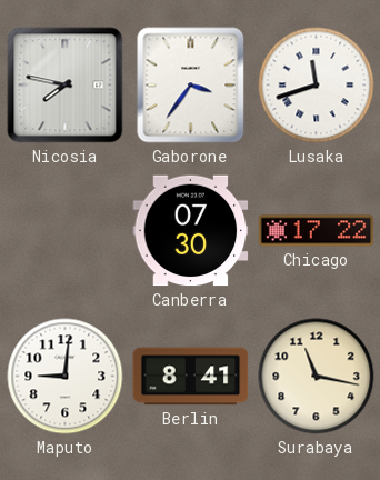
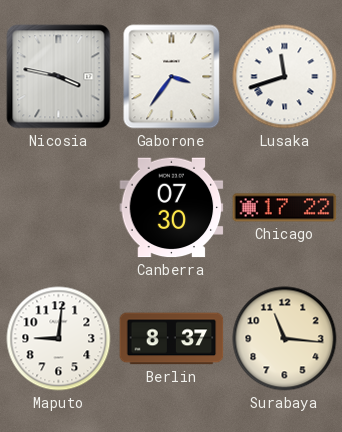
Nicosia: 7:47 -> 3:47 (59, 77)
Berlin: 8:41 -> 8:37 (172, 339)
Surabaya: 11:17 -> 11:16 (285, 339)
